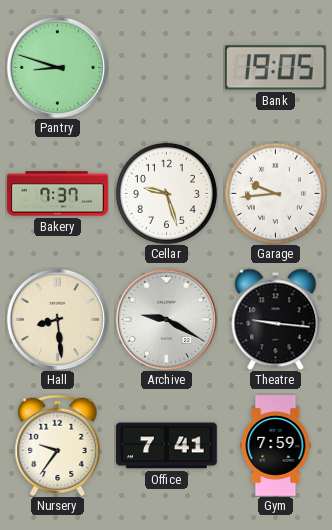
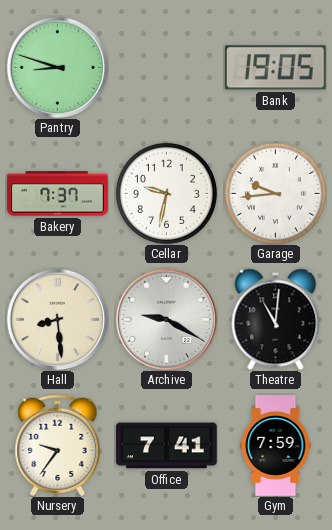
Cellar: 9:27 -> 9:32 (166, 193)
Theatre: 9:16 -> 11:01 (276, 319)
